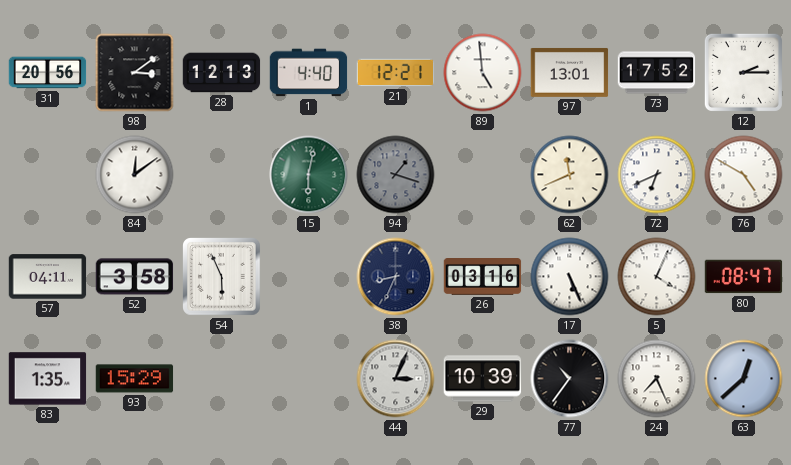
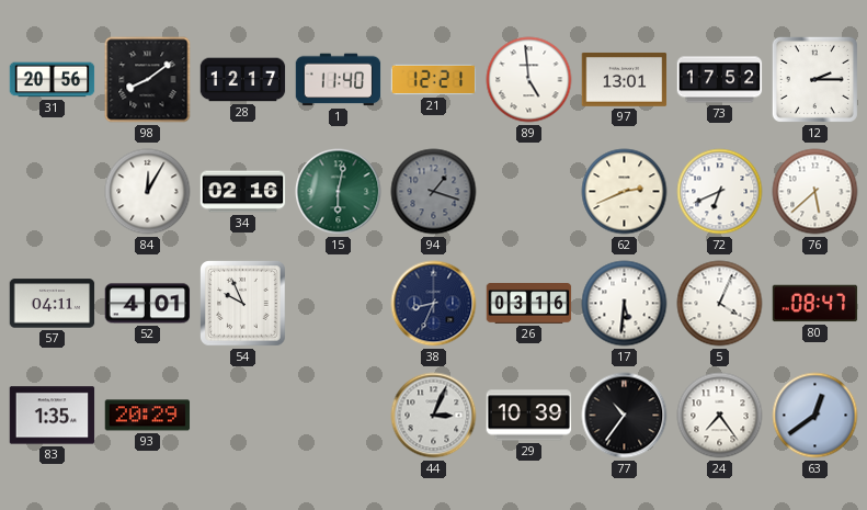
98: 3:09 -> 8:09 (148, 80)
28: 12:13 -> 12:17 (243, 80)
1: 4:40 -> 11:40 (339, 80)
84: 12:09 -> 12:05 (148, 192)
34: none -> 02:16 (243, 192)
62: 11:41 -> 2:41 (625, 192)
76: 4:50 -> 5:38 (815, 192)
52: 3:58 -> 4:01 (148, 304)
54: 5:56 -> 9:56 (243, 304)
17: 5:26 -> 5:31 (625, 304)
93: 15:29 -> 20:29 (148, 416)
24: 7:26 -> 7:24 (720, 416)
63: 12:38 -> 12:39 (815, 416)
